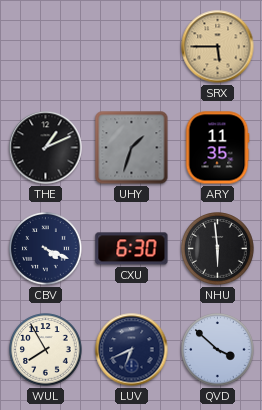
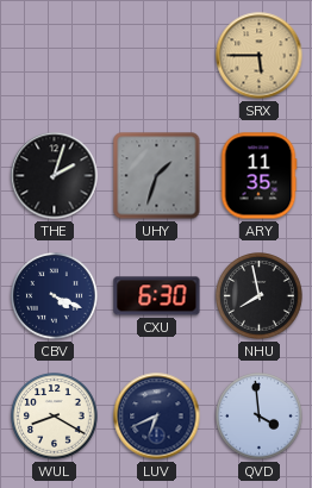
THE: 1:11 -> 2:03 (55, 176)
NHU: 5:59 -> 7:58 (260, 296)
WUL: 7:55 -> 8:20 (55, 417)
QVD: 3:52 -> 3:59 (260, 417)
